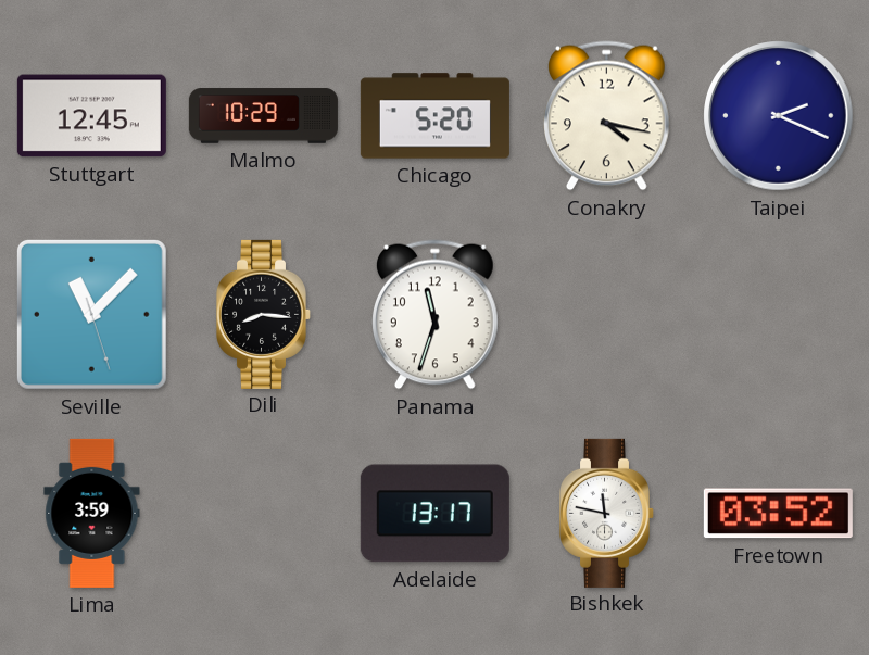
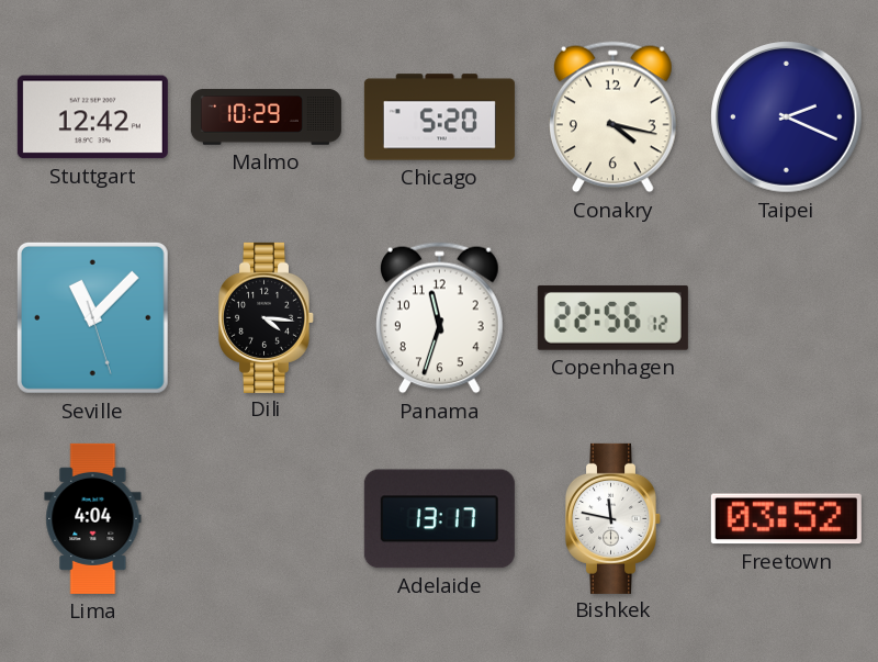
Stuttgart: 12:45 -> 12:42 (92, 117)
Dili: 8:16 -> 4:16 (266, 317)
Copenhagen: none -> 22:56 (612, 317)
Lima: 3:59 -> 4:04 (93, 518)
